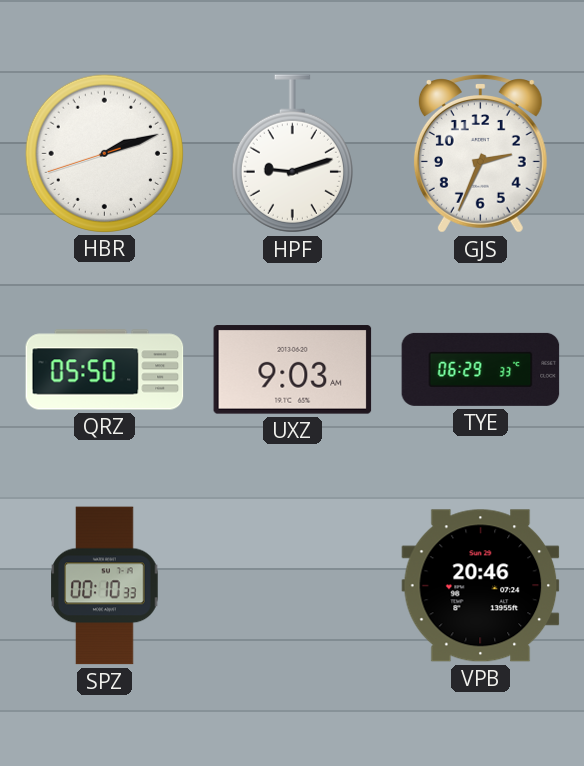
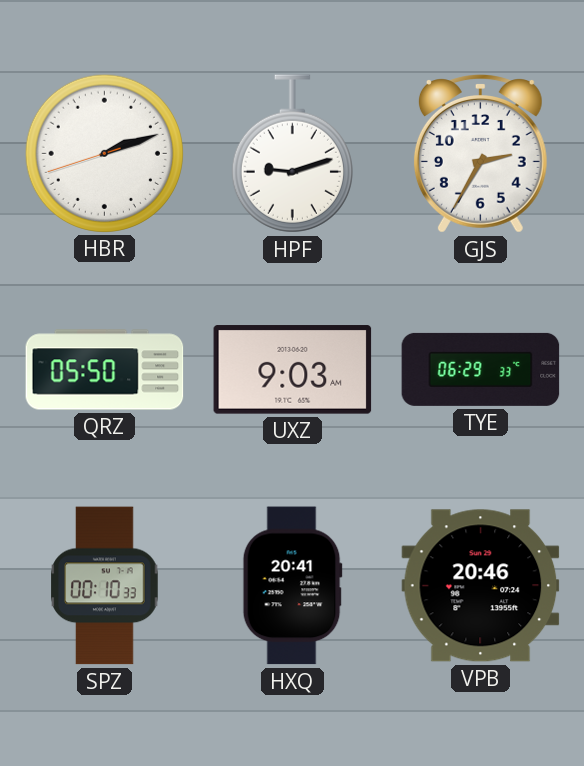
GJS: 2:34 -> 2:35 (480, 154)
HXQ: none -> 20:41 (292, 586)
